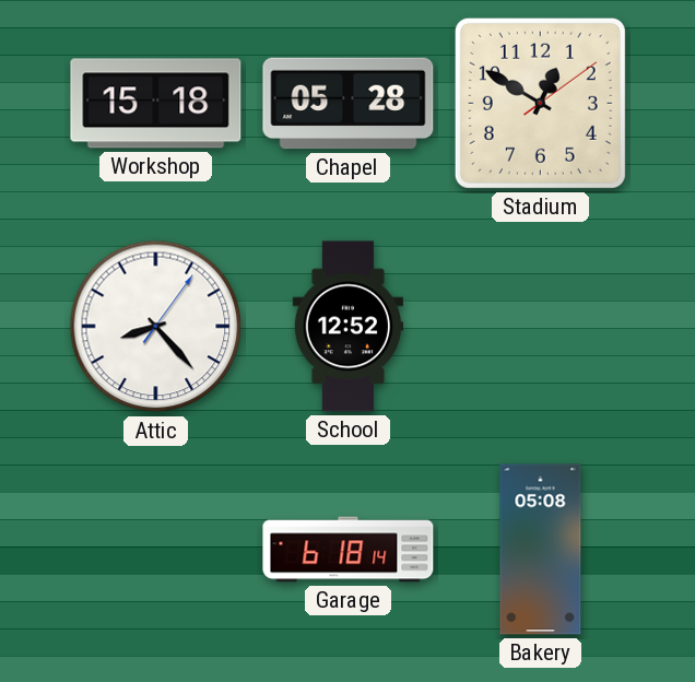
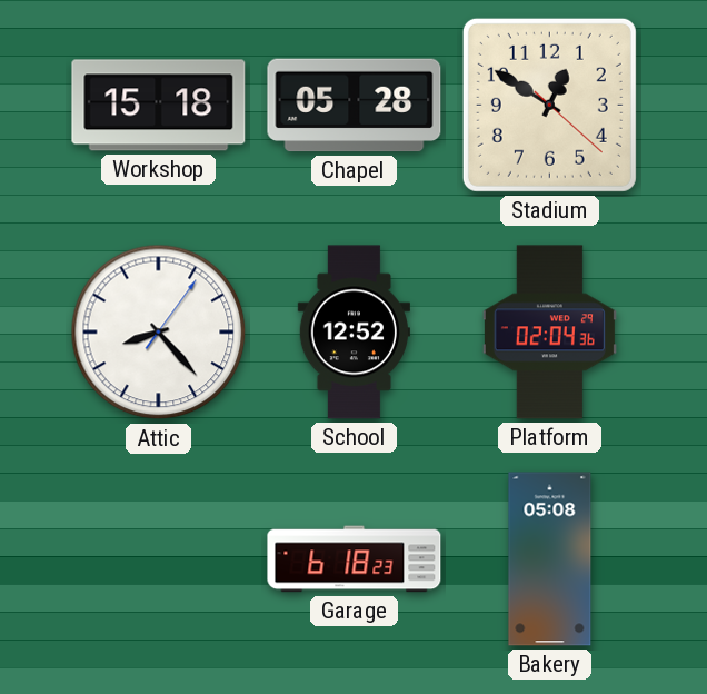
Stadium: 12:50:09 -> 12:50:22 (549, 105)
Platform: none -> 02:04 (549, 333)
Garage: 6:18:14 -> 6:18:23 (355, 559)
